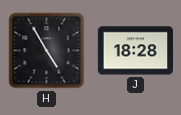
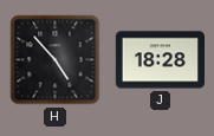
H: 4:55 -> 4:53 (56, 60)
